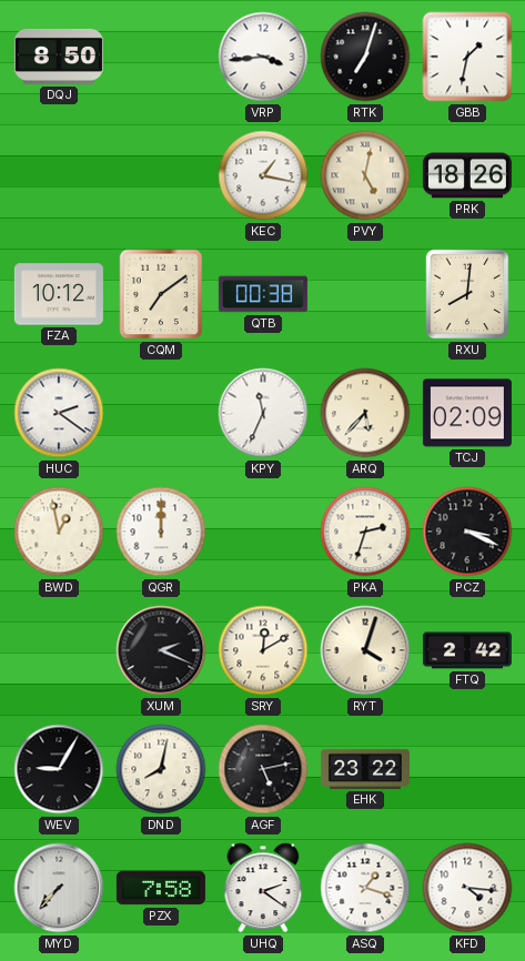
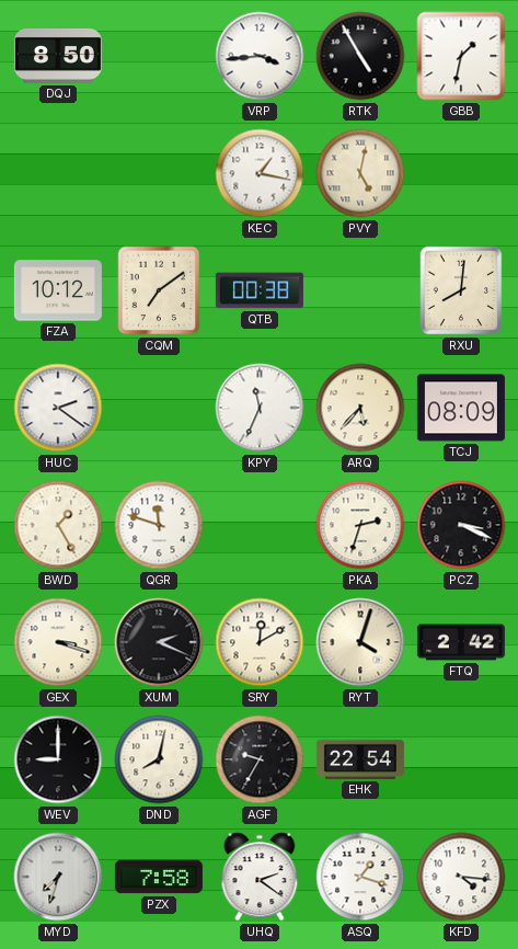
RTK: 7:03 -> 4:55 (360, 56)
PRK: 18:26 -> none (467, 175)
TCJ: 02:09 -> 08:09 (461, 408)
BWD: 12:58 -> 1:25 (58, 525)
QGR: 12:00 -> 11:48 (159, 525)
GEX: none -> 3:18 (58, 642)
WEV: 9:05 -> 9:00 (58, 759)
AGF: 5:13 -> 9:35 (260, 759)
EHK: 23:22 -> 22:54 (360, 759)
MYD: 7:37 -> 7:33 (58, 877)
